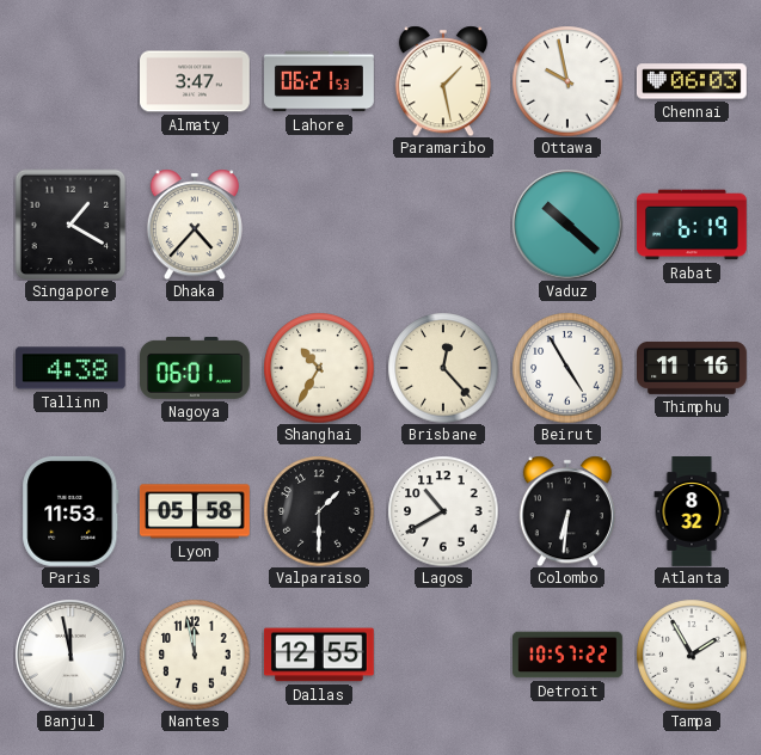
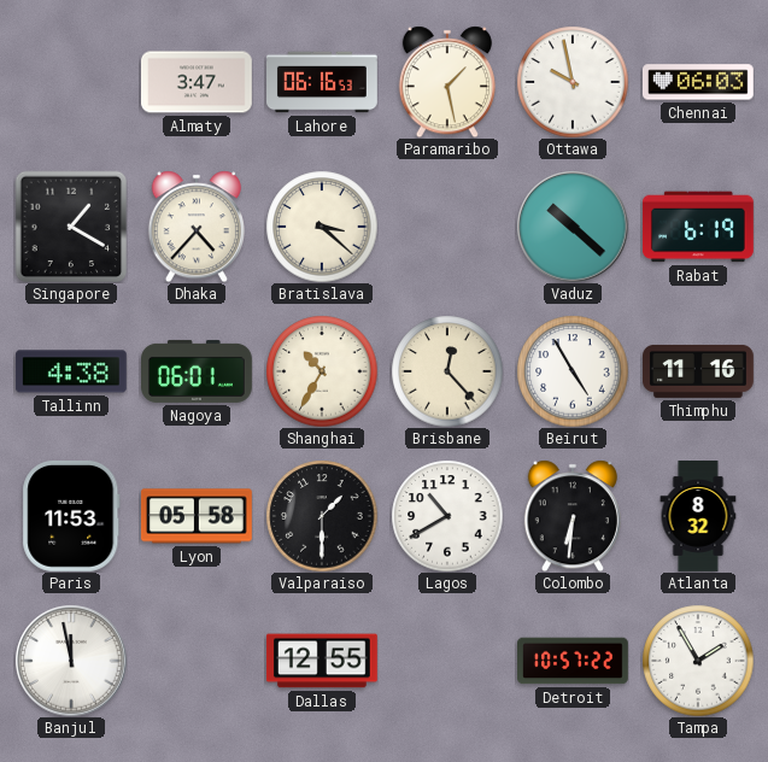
Lahore: 06:21 -> 06:16 (323, 82)
Bratislava: none -> 3:22 (322, 227)
Nantes: 11:58 -> none (195, 655)
